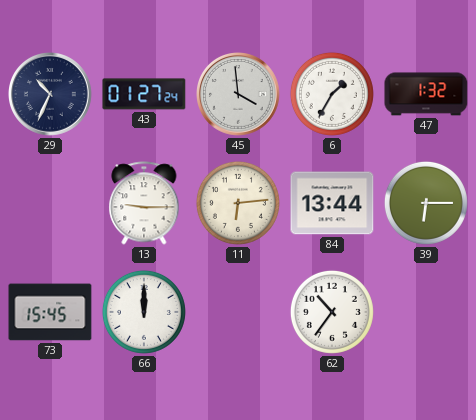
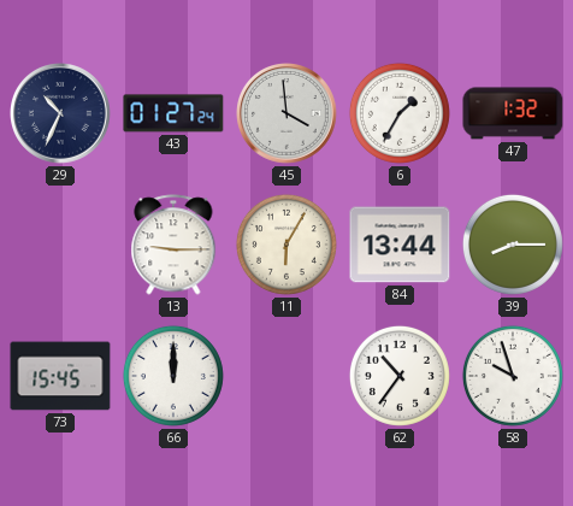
11: 6:14 -> 6:05 (286, 245)
39: 6:15 -> 8:15 (513, 245)
58: none -> 9:57 (513, 376)
